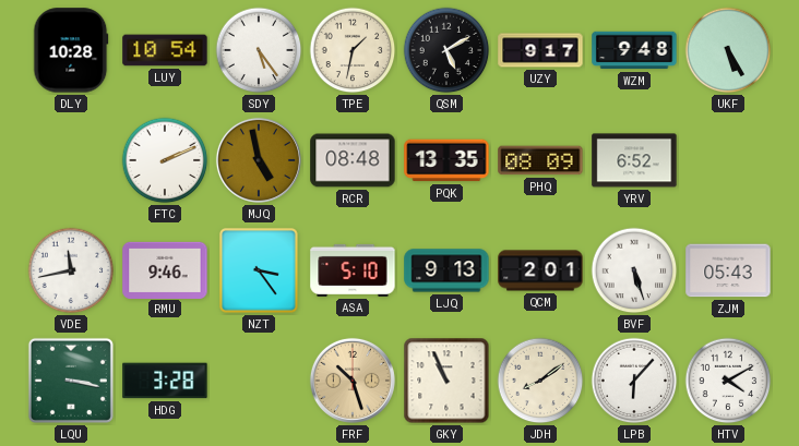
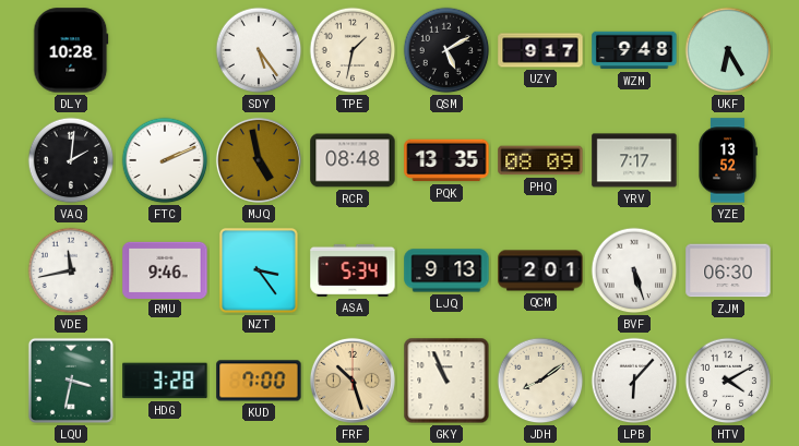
LUY: 10:54 -> none (165, 50)
UKF: 5:25 -> 6:25 (728, 50)
VAQ: none -> 2:01 (71, 160)
YRV: 6:52 -> 7:17 (634, 160)
YZE: none -> 13:52 (728, 160)
ASA: 5:10 -> 5:34 (353, 270)
ZJM: 05:43 -> 06:30 (728, 270)
LQU: 3:17 -> 3:32 (71, 381)
KUD: none -> 7:00 (259, 381)
